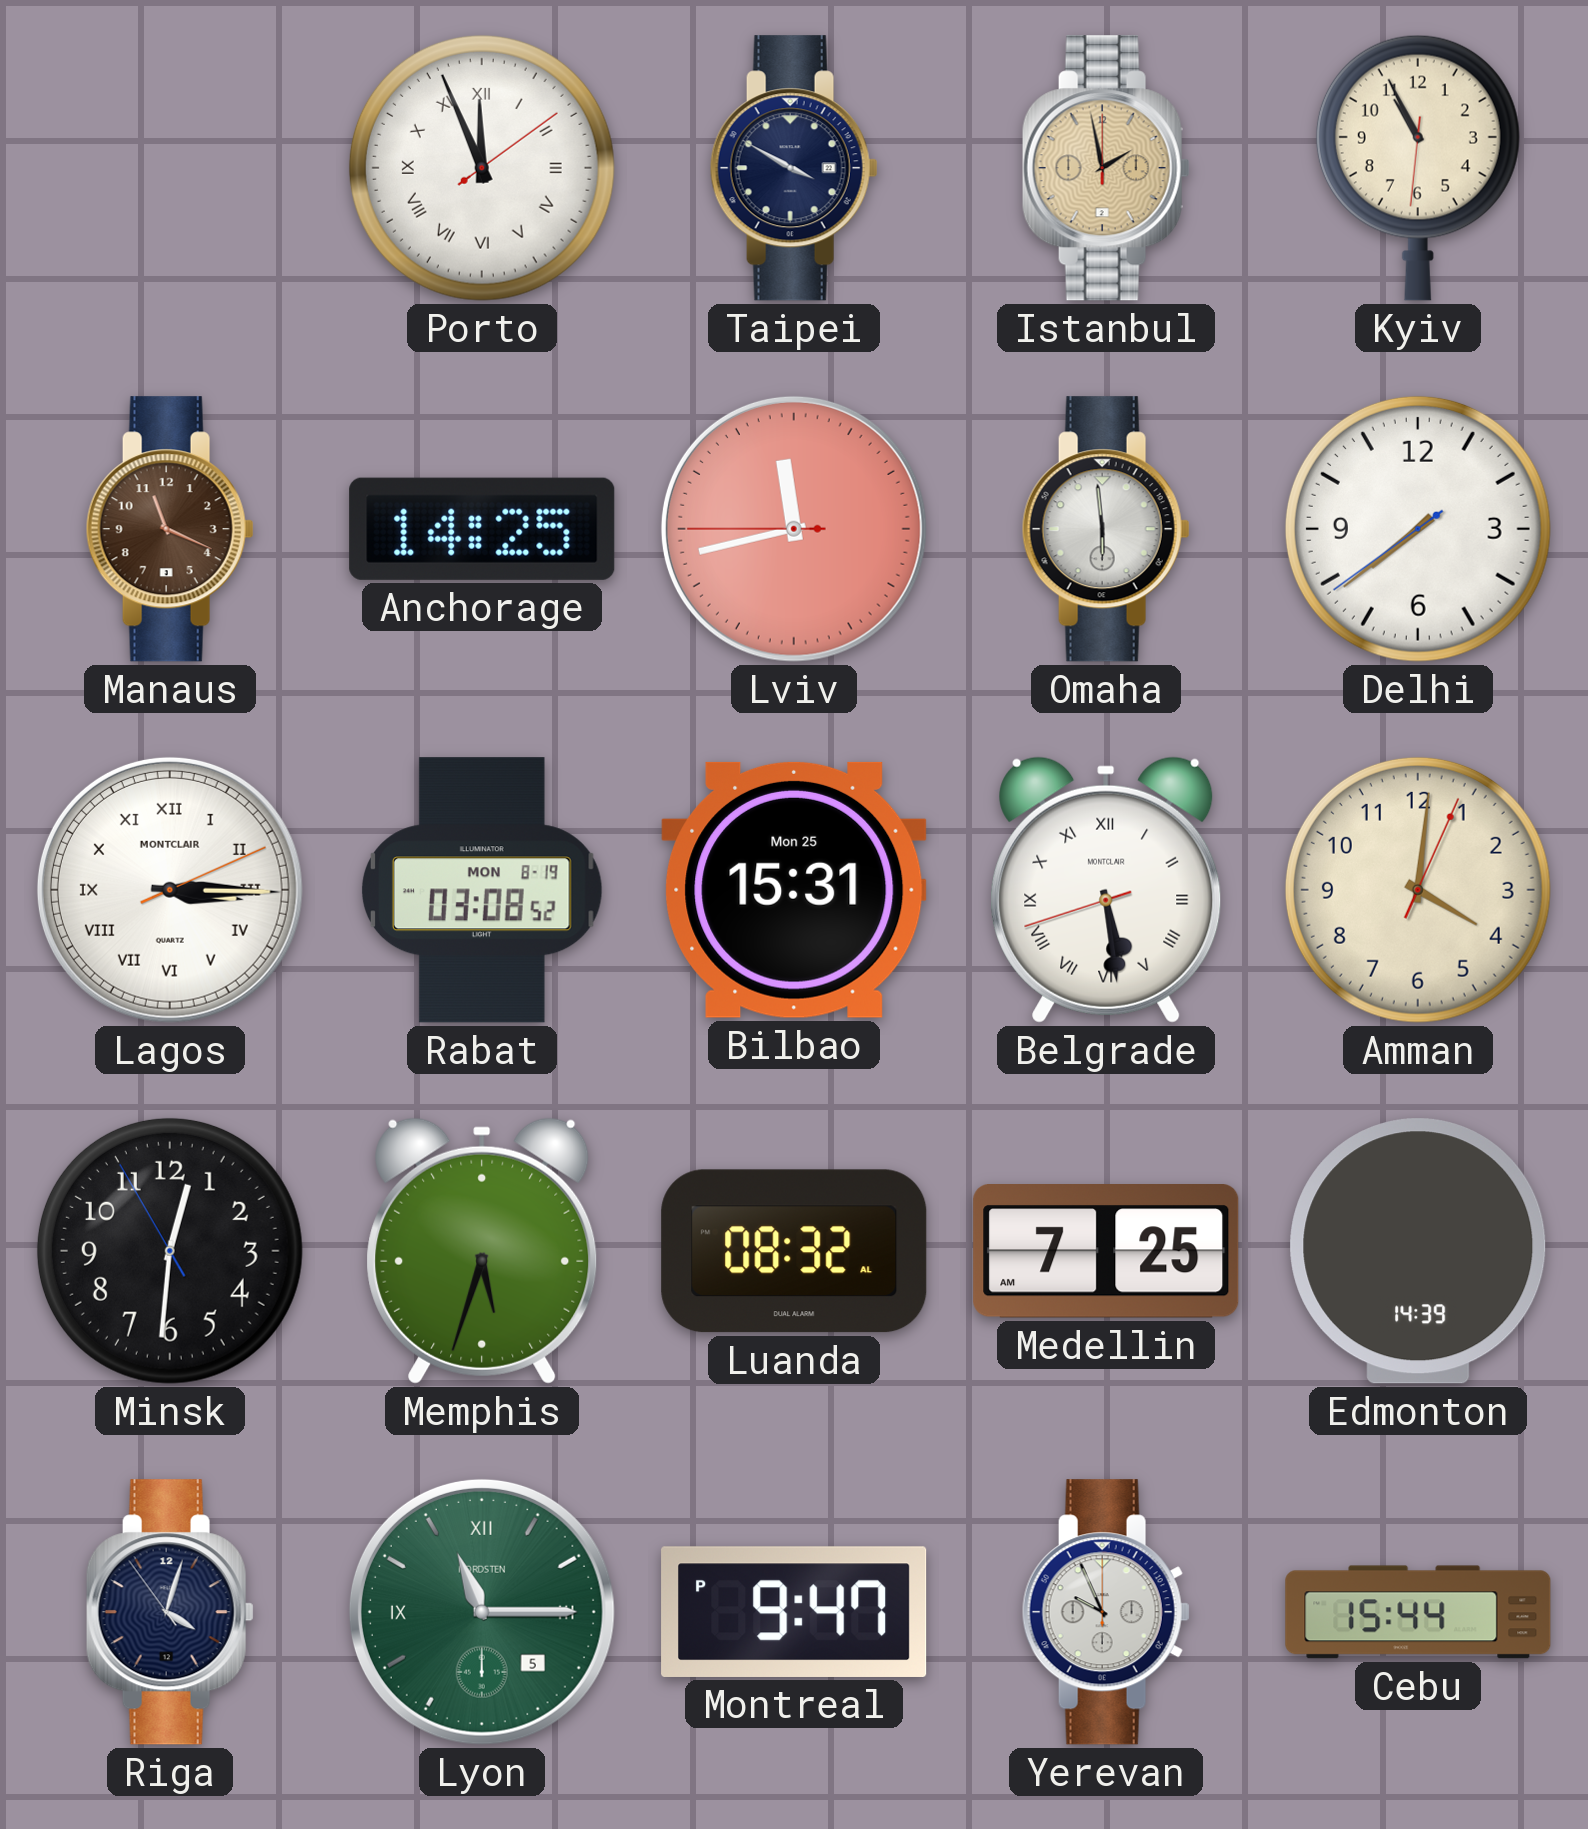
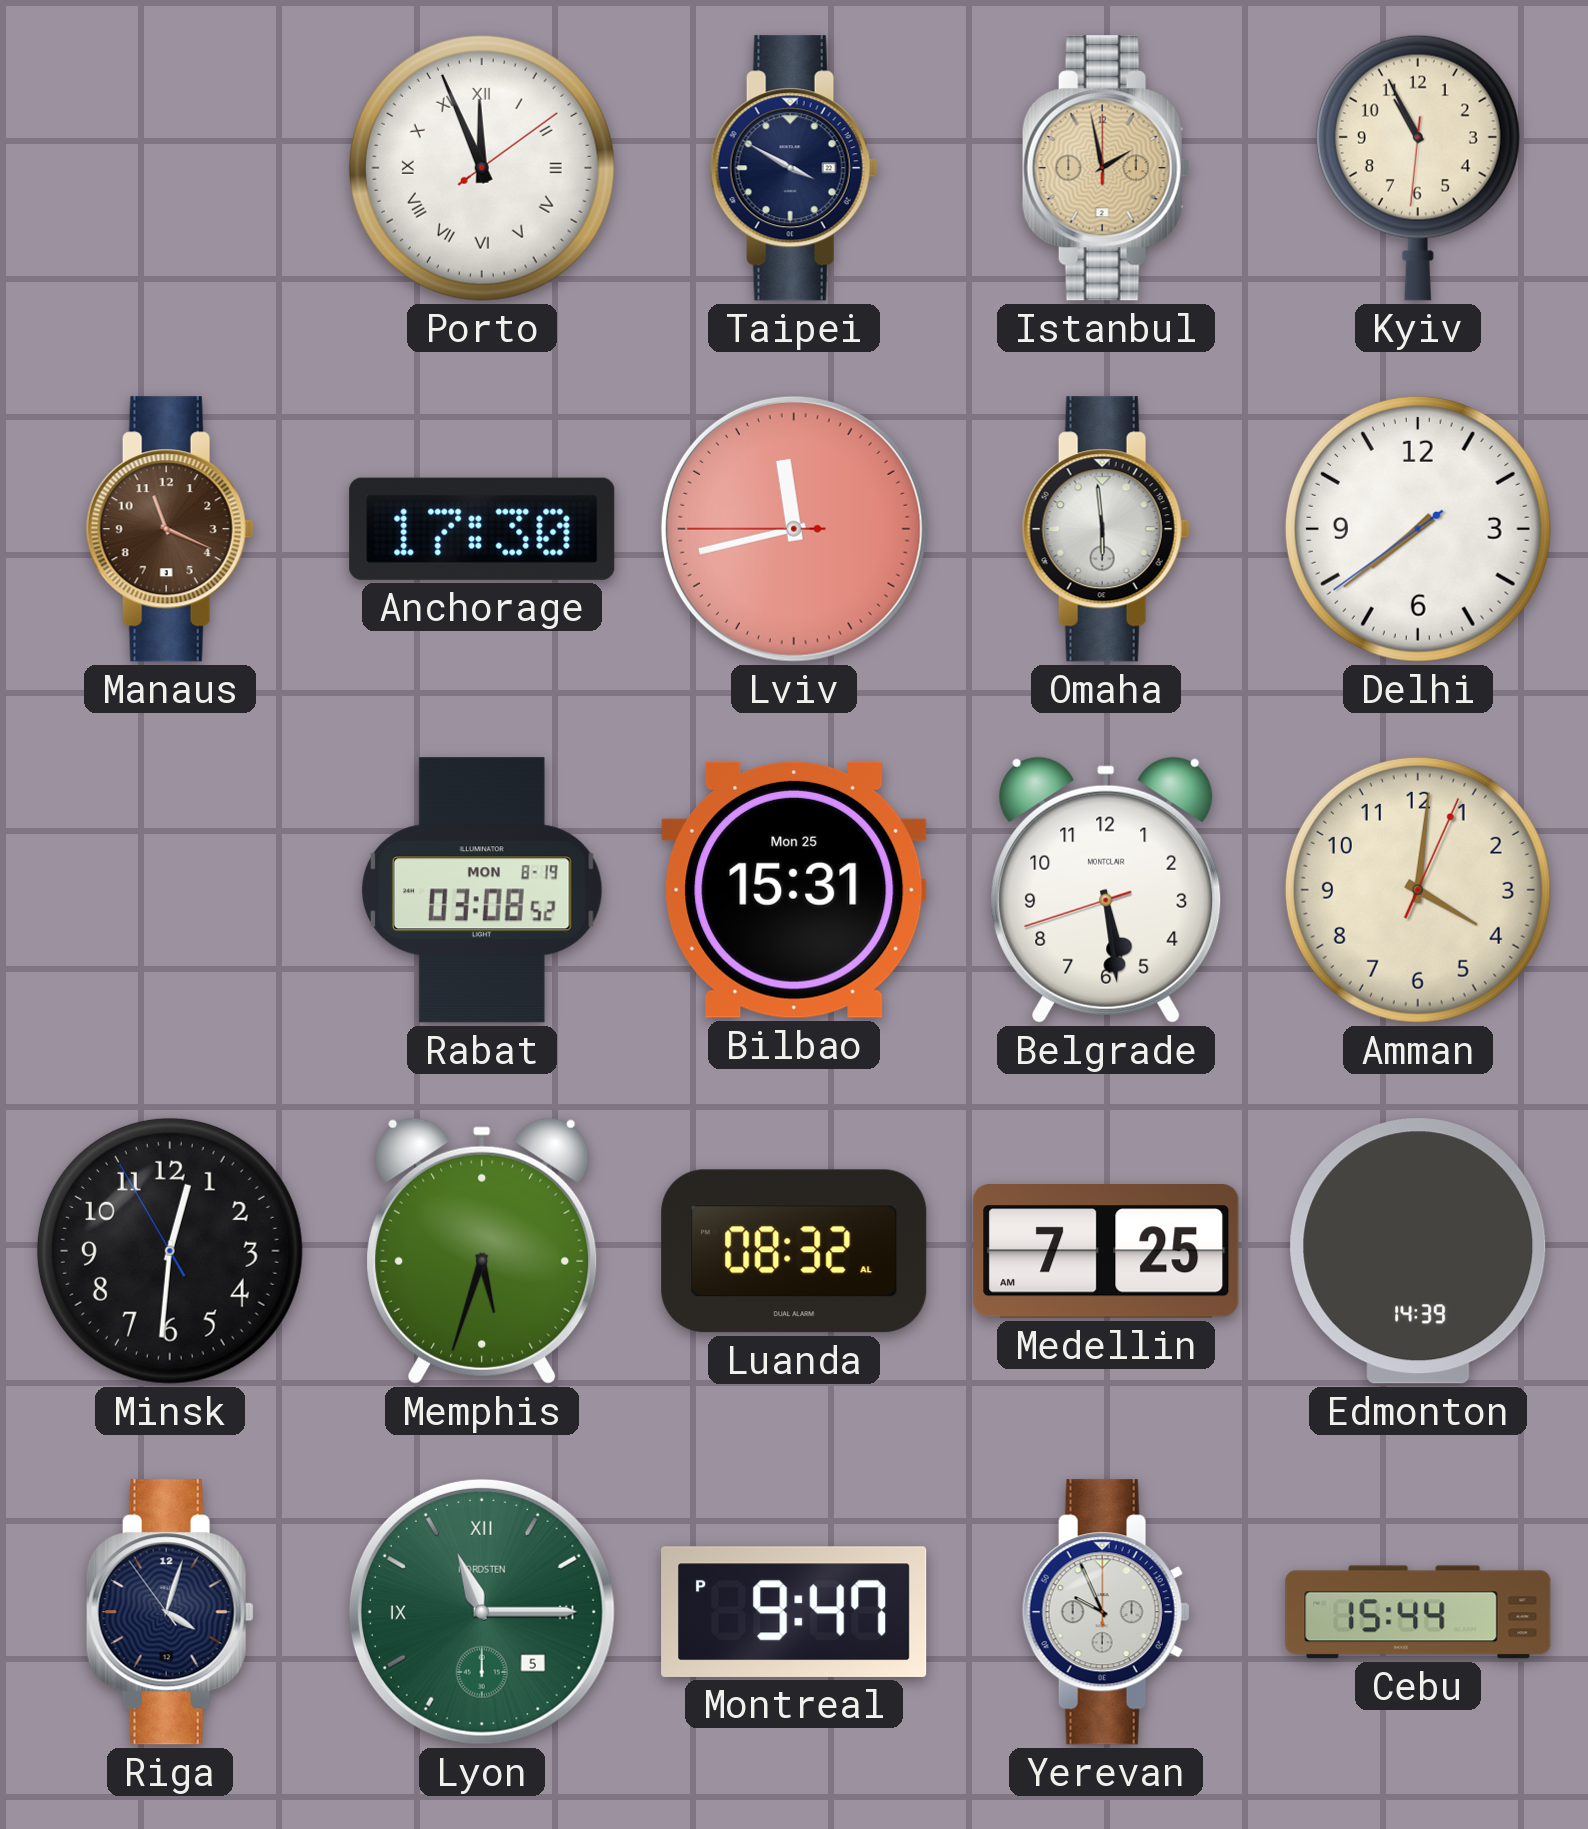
Anchorage: 14:25 -> 17:30 (482, 529)
Lagos: 3:15 -> none (170, 890)
Belgrade numerals: Roman -> Arabic (1106, 890)
